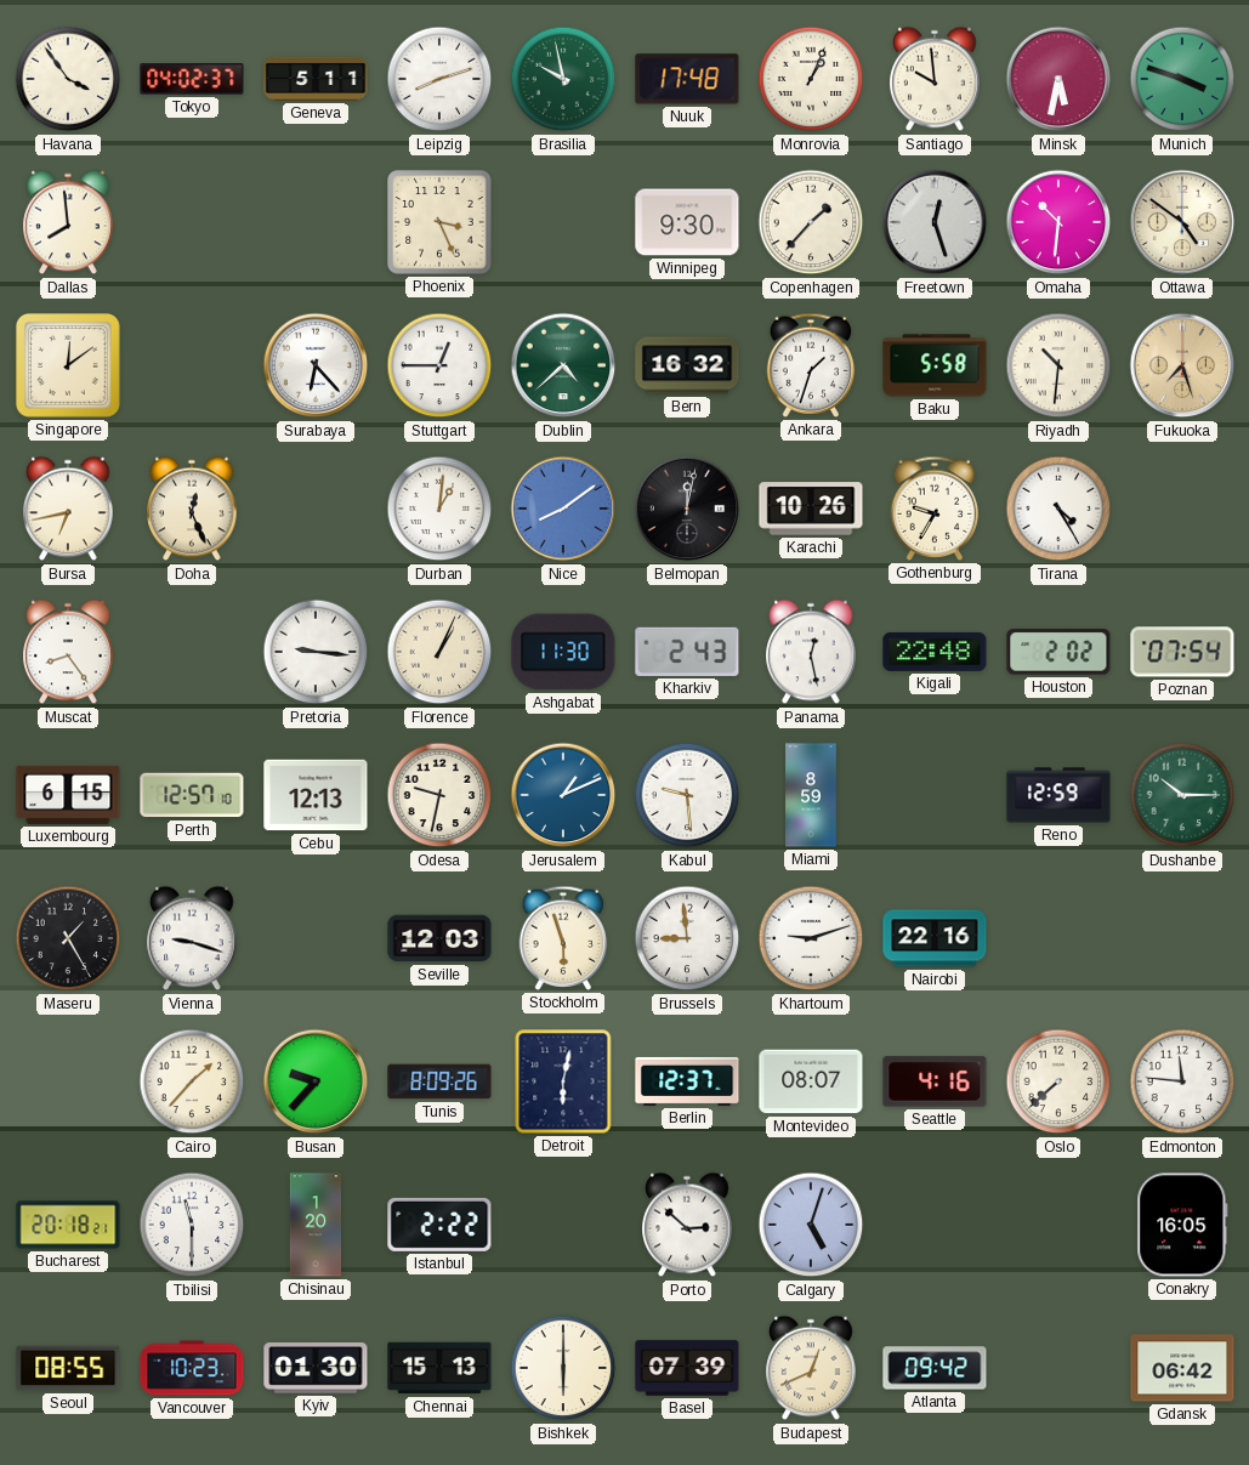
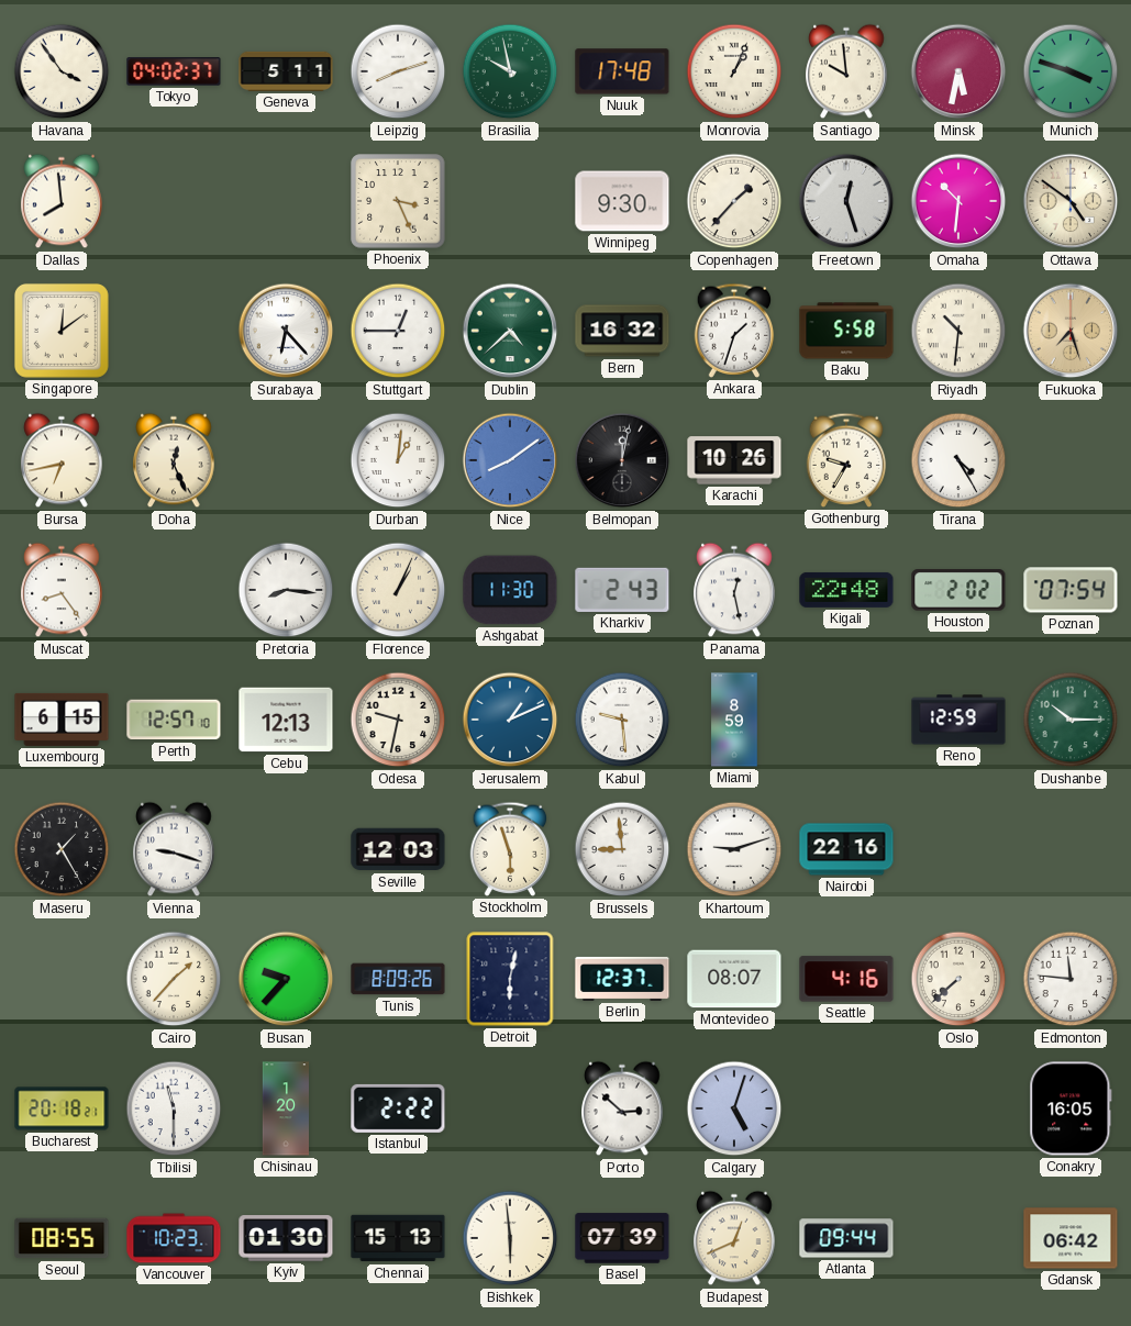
Pretoria: 9:16 -> 8:16 (286, 590)
Bishkek: 6:00 -> 5:59 (510, 1238)
Atlanta: 09:42 -> 09:44 (846, 1238)
